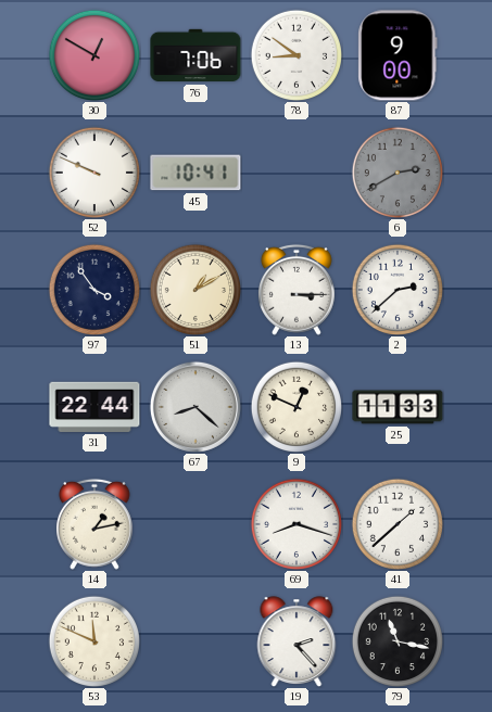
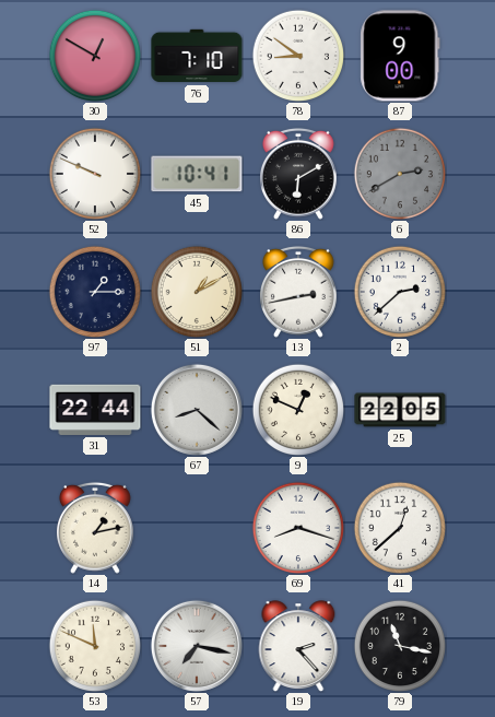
76: 7:06 -> 7:10 (197, 56)
86: none -> 6:10 (299, 174)
97: 3:54 -> 1:15 (94, 291)
13: 3:15 -> 2:43 (299, 292)
25: 11:33 -> 22:05 (400, 410)
41: 1:38 -> 12:38 (399, 527)
57: none -> 7:17 (197, 646)
